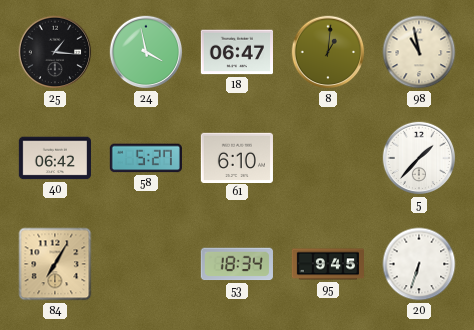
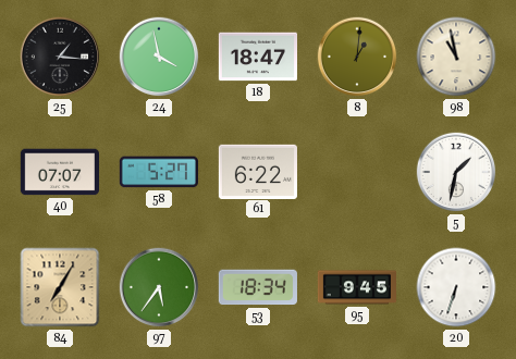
18: 06:47 -> 18:47 (257, 57)
40: 06:42 -> 07:07 (59, 172)
61: 6:10 -> 6:22 (258, 171)
5: 1:37 -> 1:32 (456, 172)
97: none -> 5:36 (159, 287)
